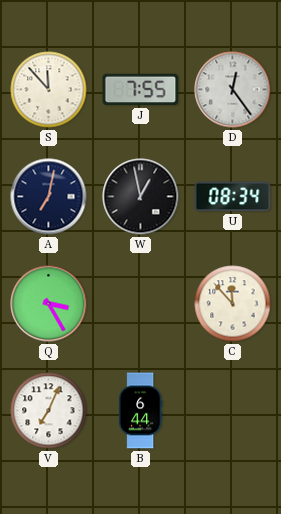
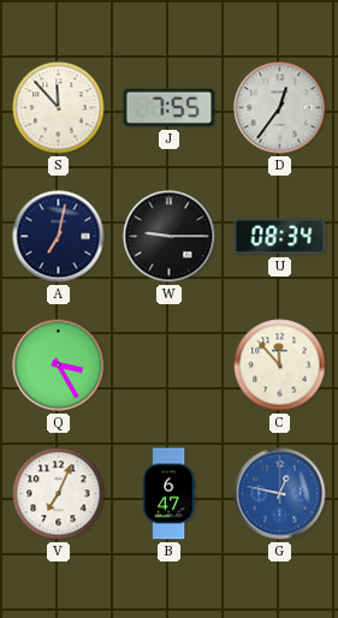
D: 12:24 -> 12:36 (280, 108)
W: 12:58 -> 9:15 (170, 237)
B: 6:44 -> 6:47 (168, 494)
G: none -> 12:47 (280, 494)
